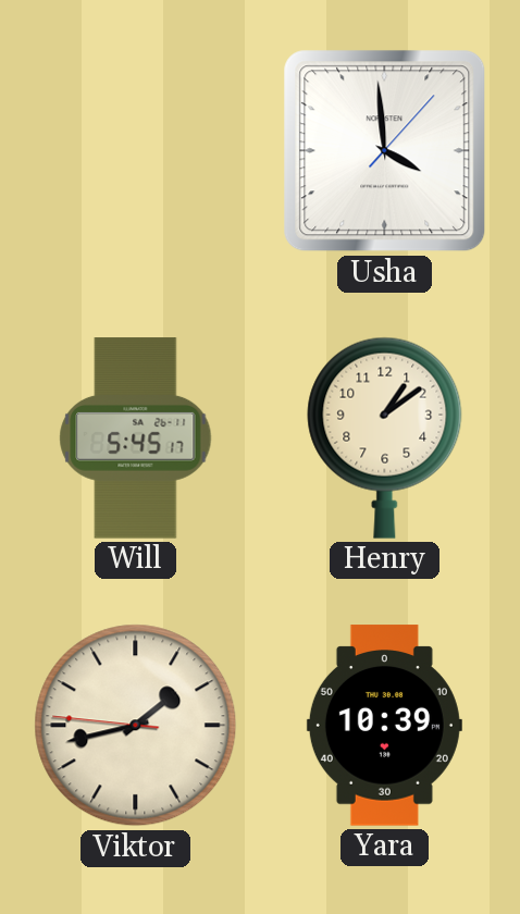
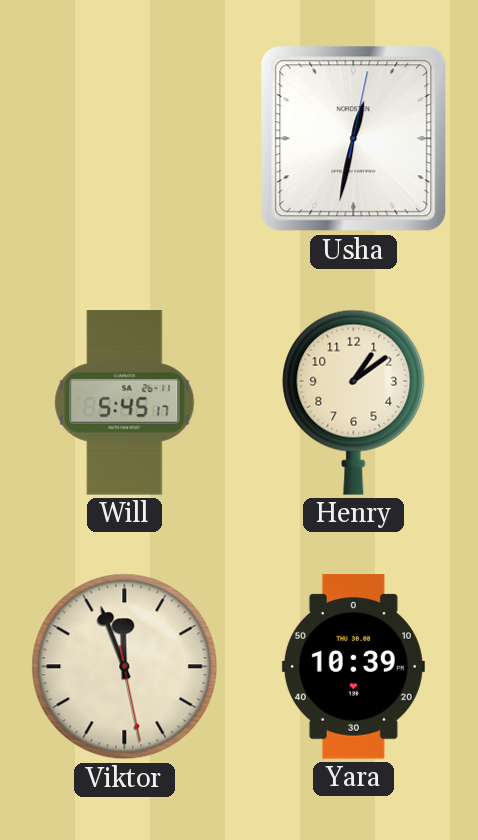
Usha: 3:59 -> 12:32 (354, 139)
Viktor: 1:42 -> 11:56 (125, 667)
